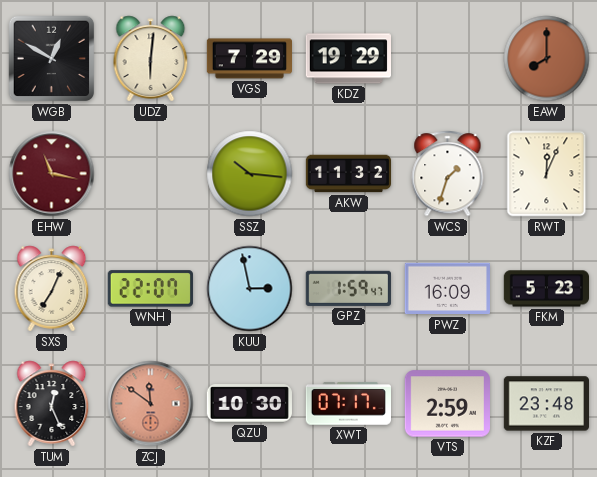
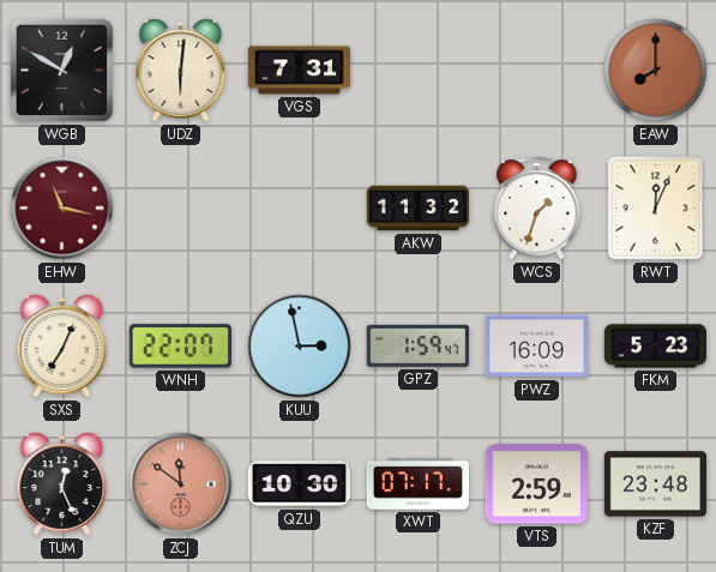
VGS: 7:29 -> 7:31 (299, 71)
KDZ: 19:29 -> none (348, 59)
SSZ: 10:16 -> none (250, 174)
